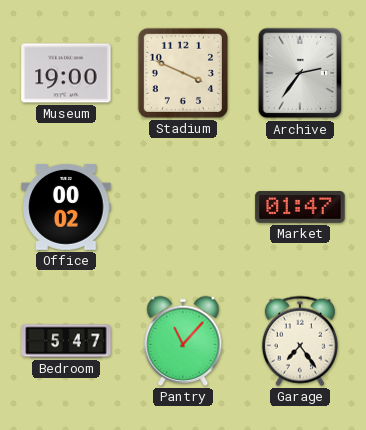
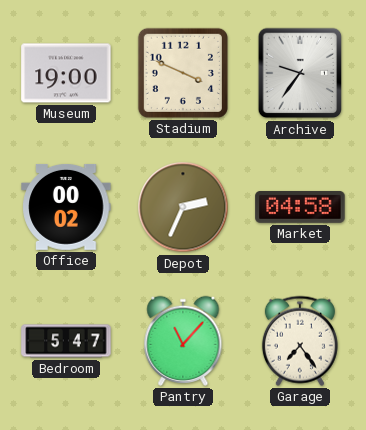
Archive: 2:36 -> 9:36 (300, 73)
Depot: none -> 2:34 (183, 207)
Market: 01:47 -> 04:58 (300, 207)
